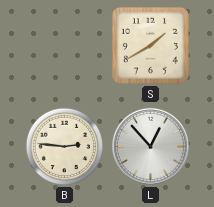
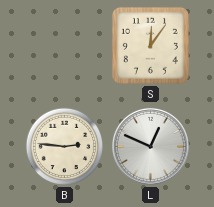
S: 1:40 -> 12:06 (150, 45)
L: 12:53 -> 12:49 (150, 146)
